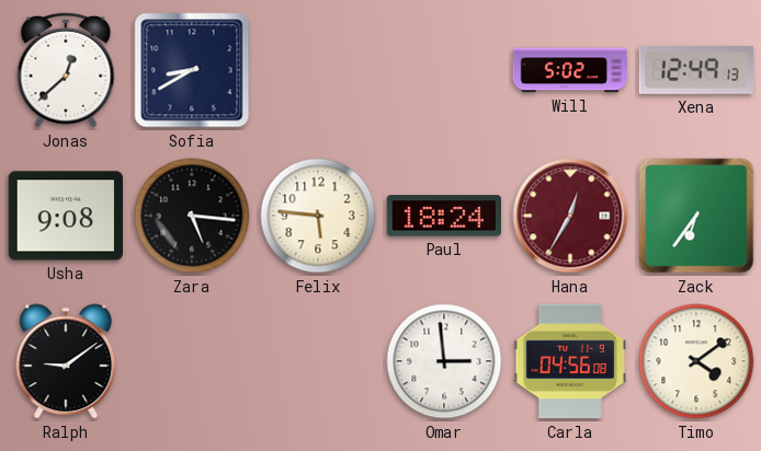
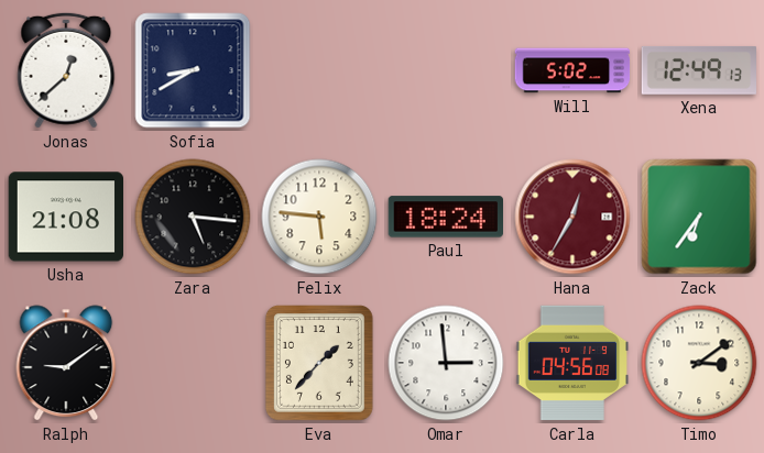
Usha: 9:08 -> 21:08 (66, 217)
Eva: none -> 1:37 (319, 364)
Timo: 4:09 -> 3:09 (699, 363)
